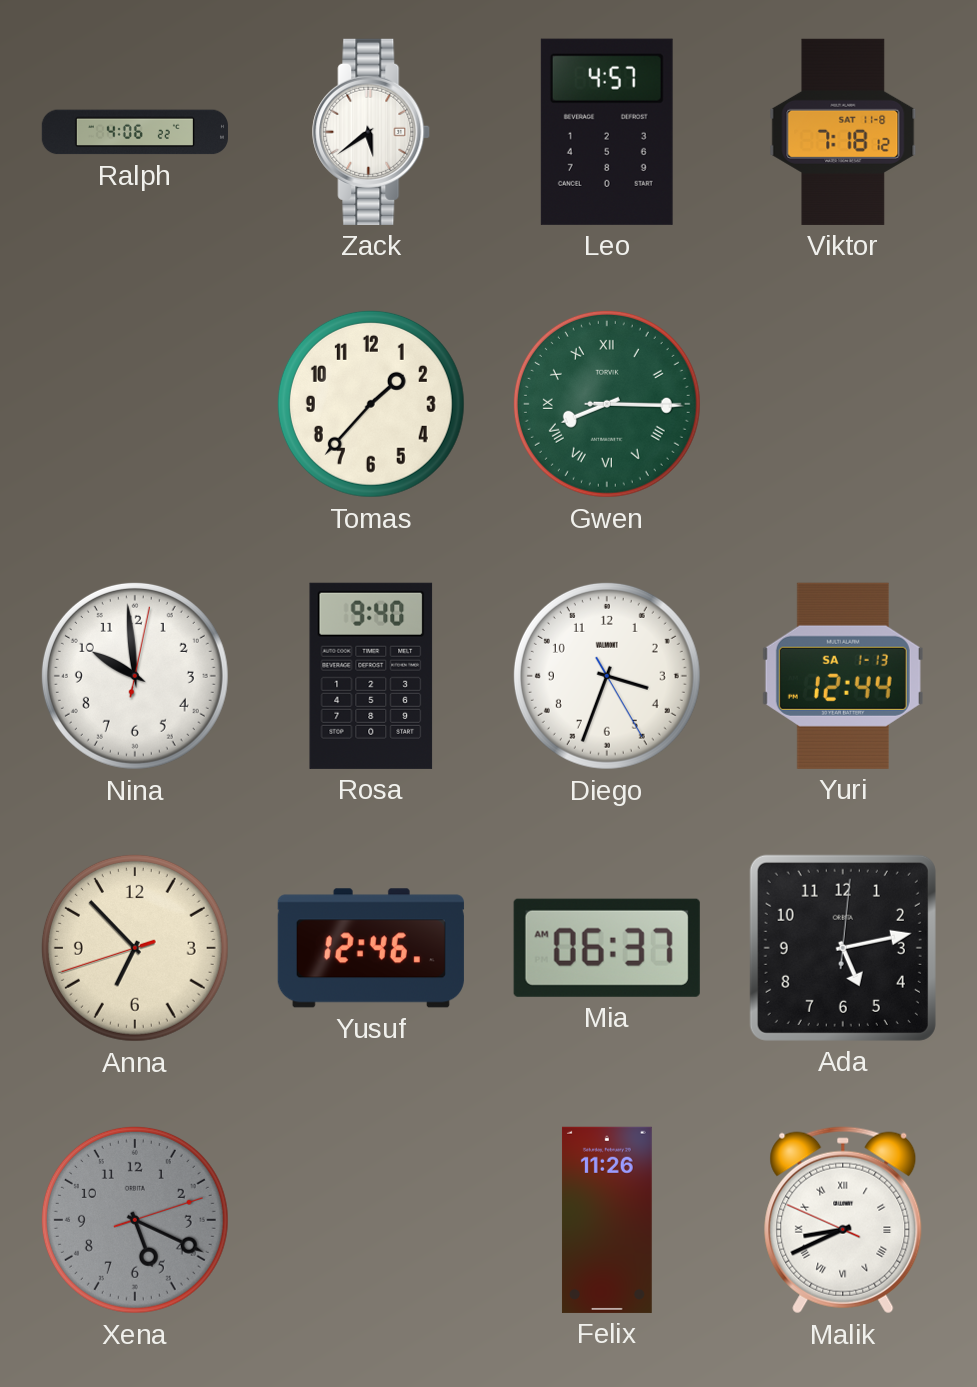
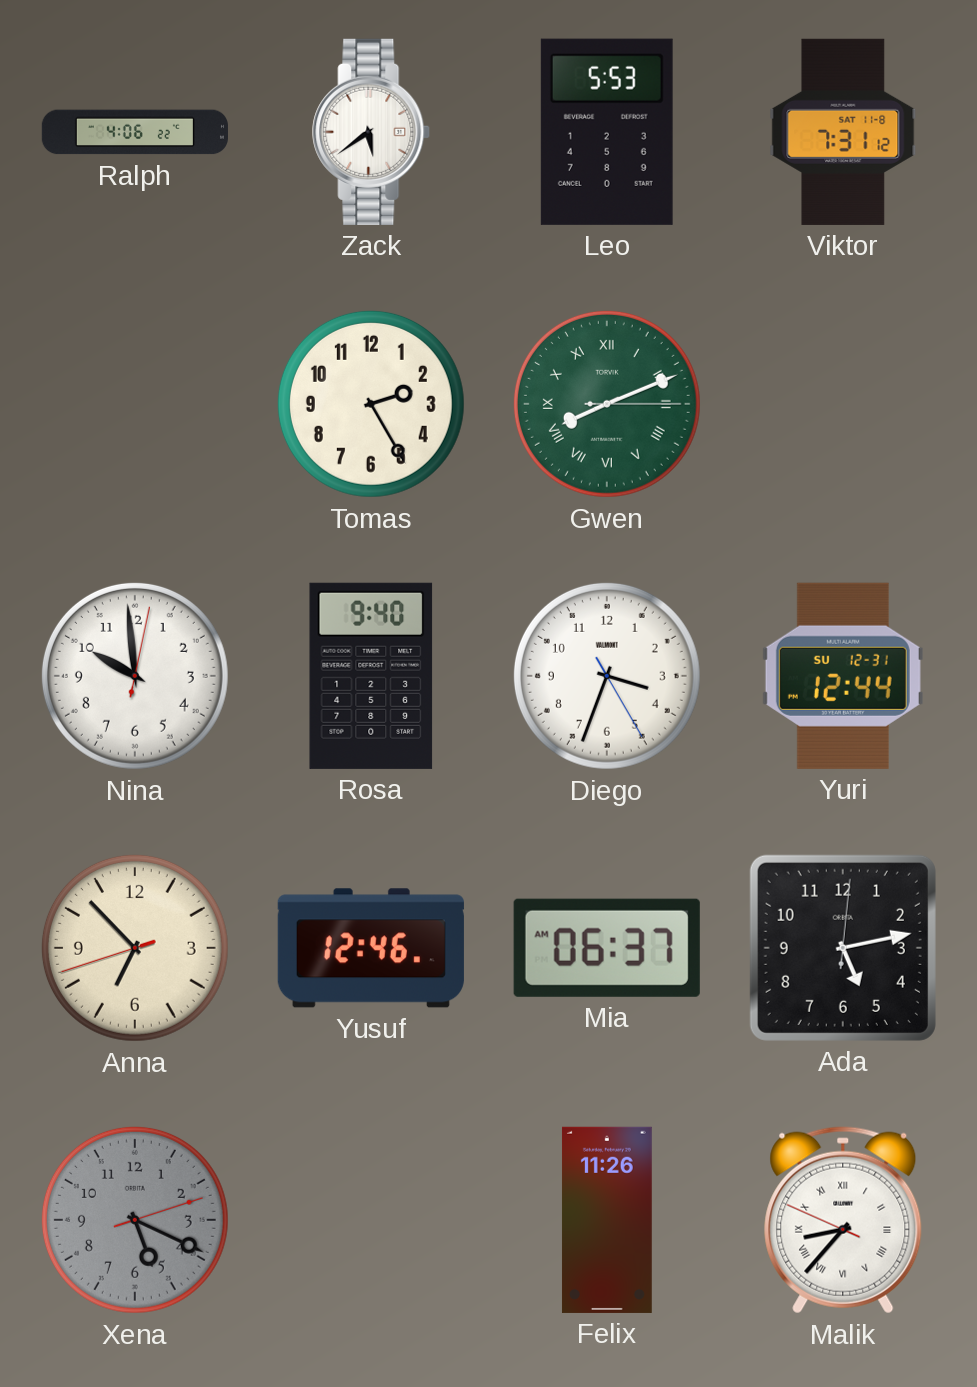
Leo: 4:57 -> 5:53 (607, 132)
Viktor: 7:18 -> 7:31 (843, 132)
Tomas: 1:37 -> 2:25 (371, 404)
Gwen: 8:15 -> 8:11 (607, 404)
Yuri date: SA 1-13 -> SU 12-31 (843, 676)
Malik: 8:40 -> 8:36 (843, 1220)
